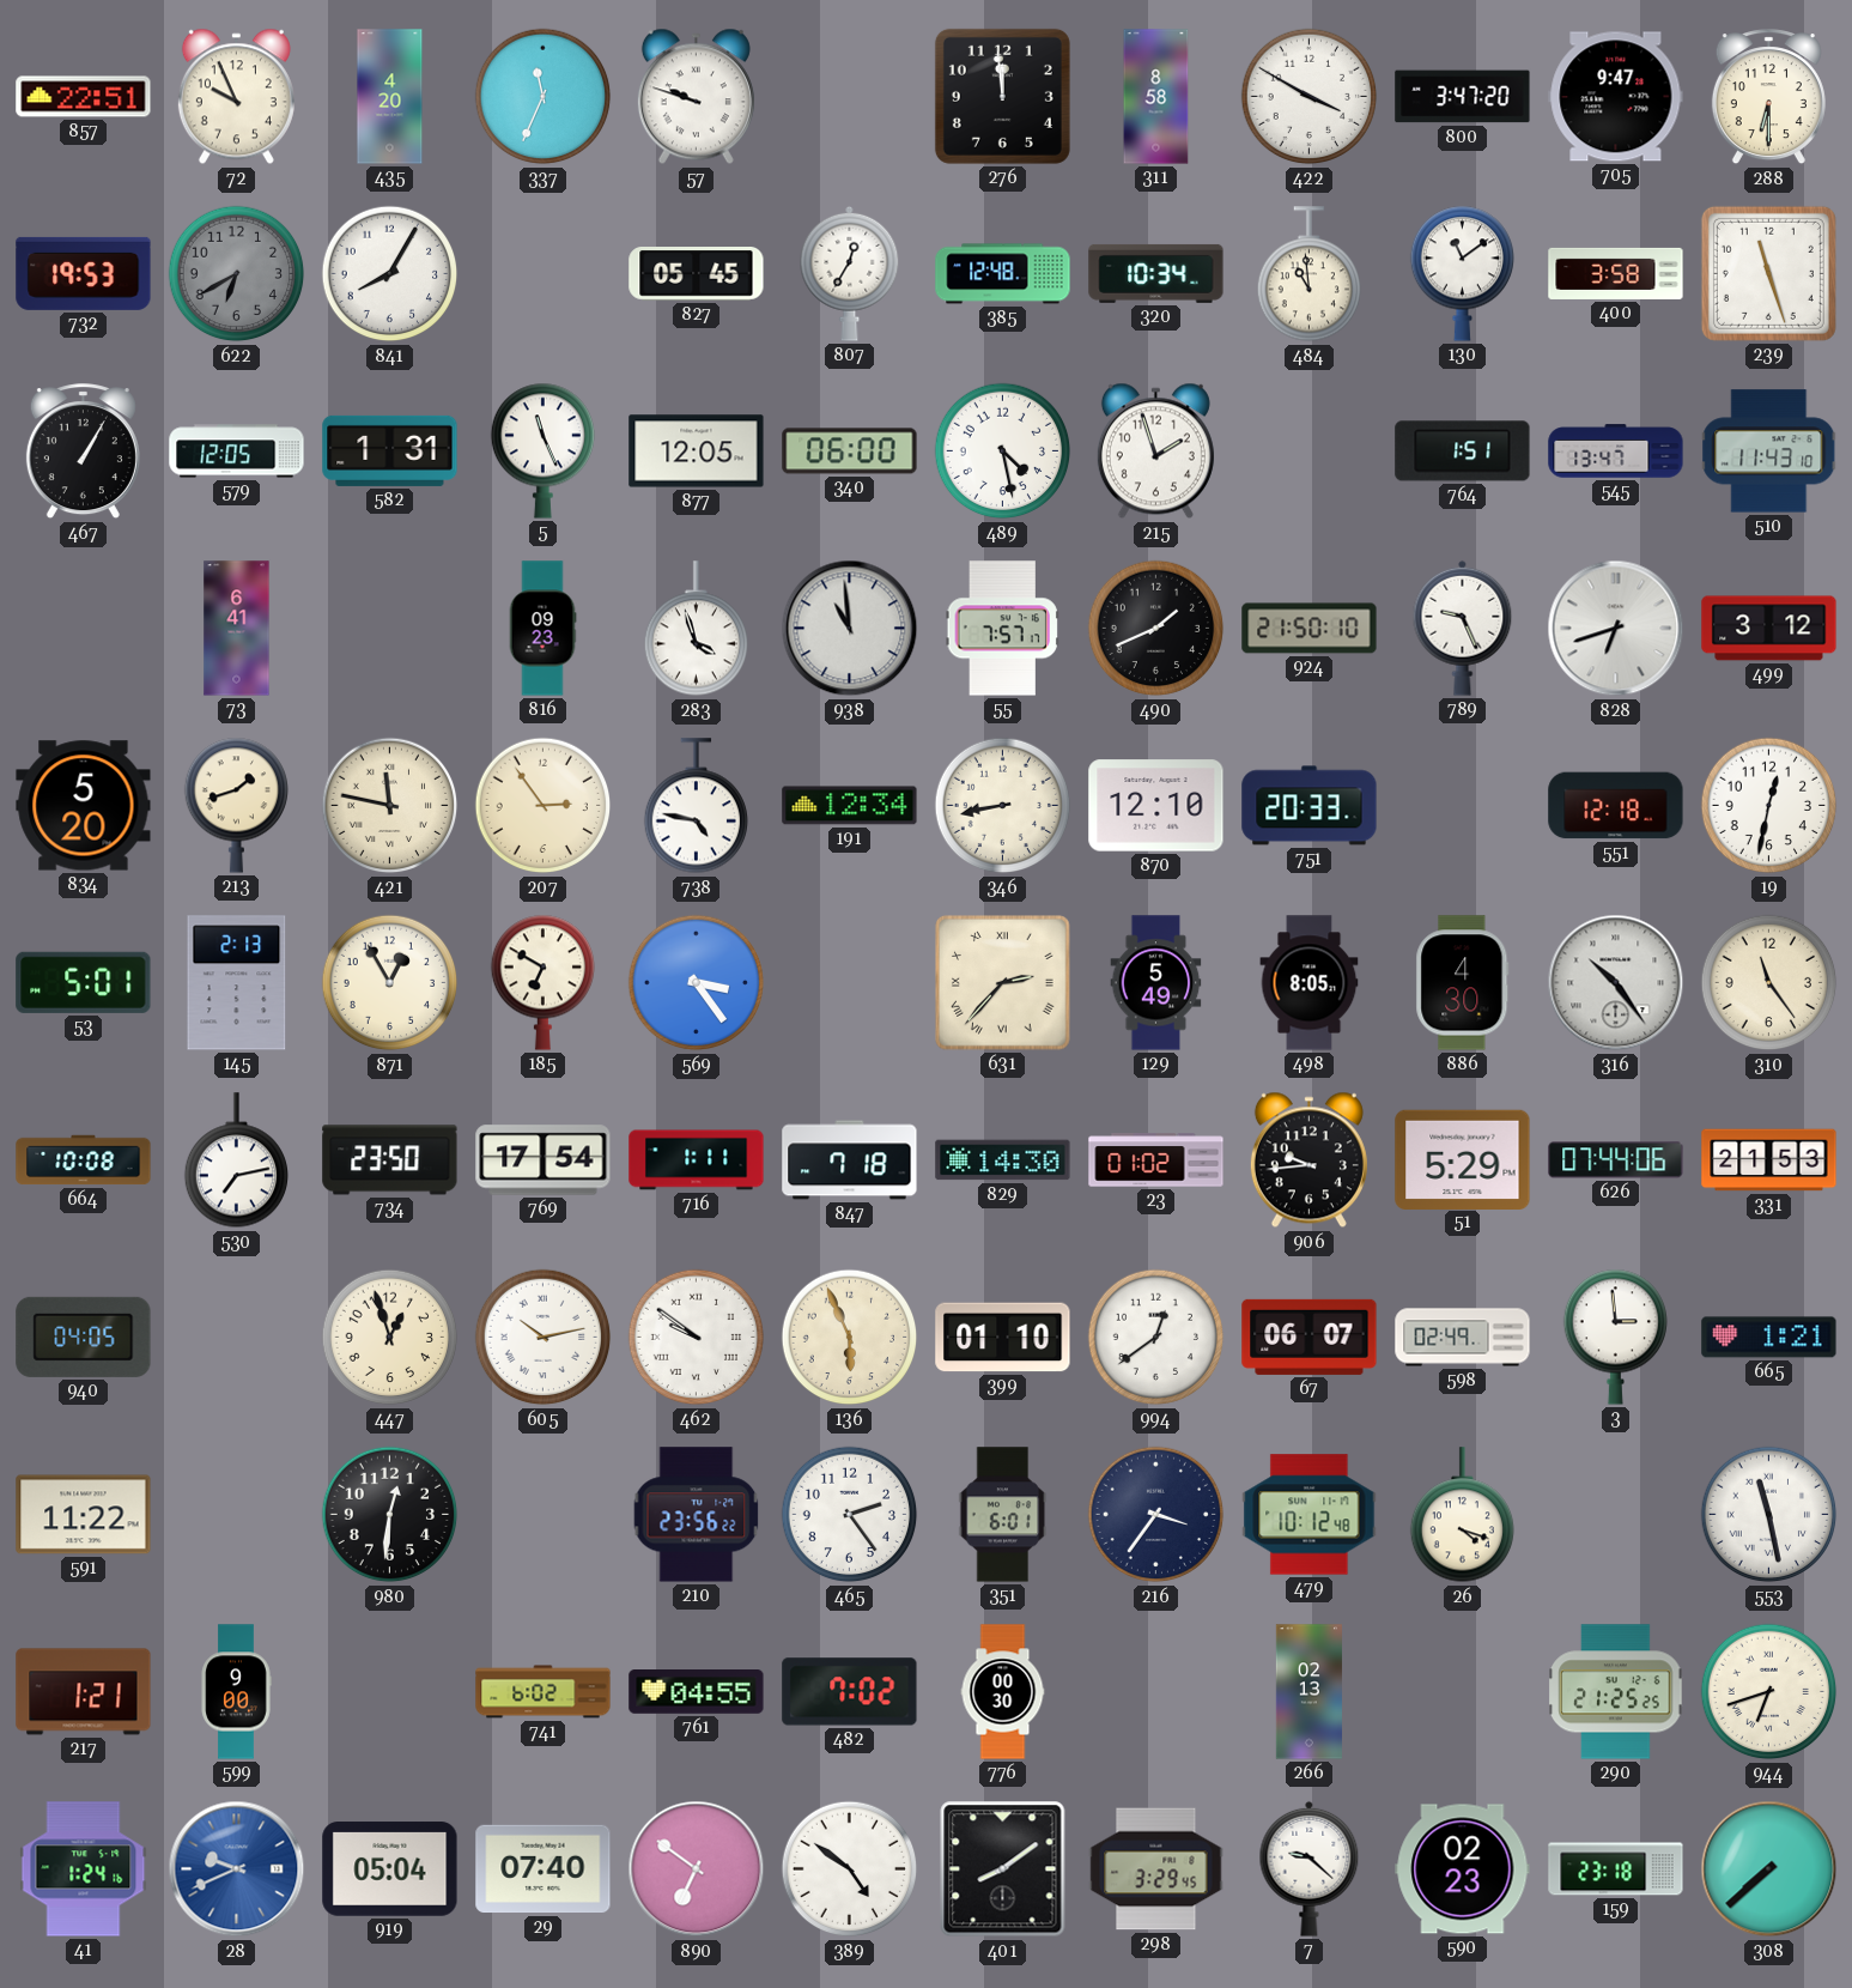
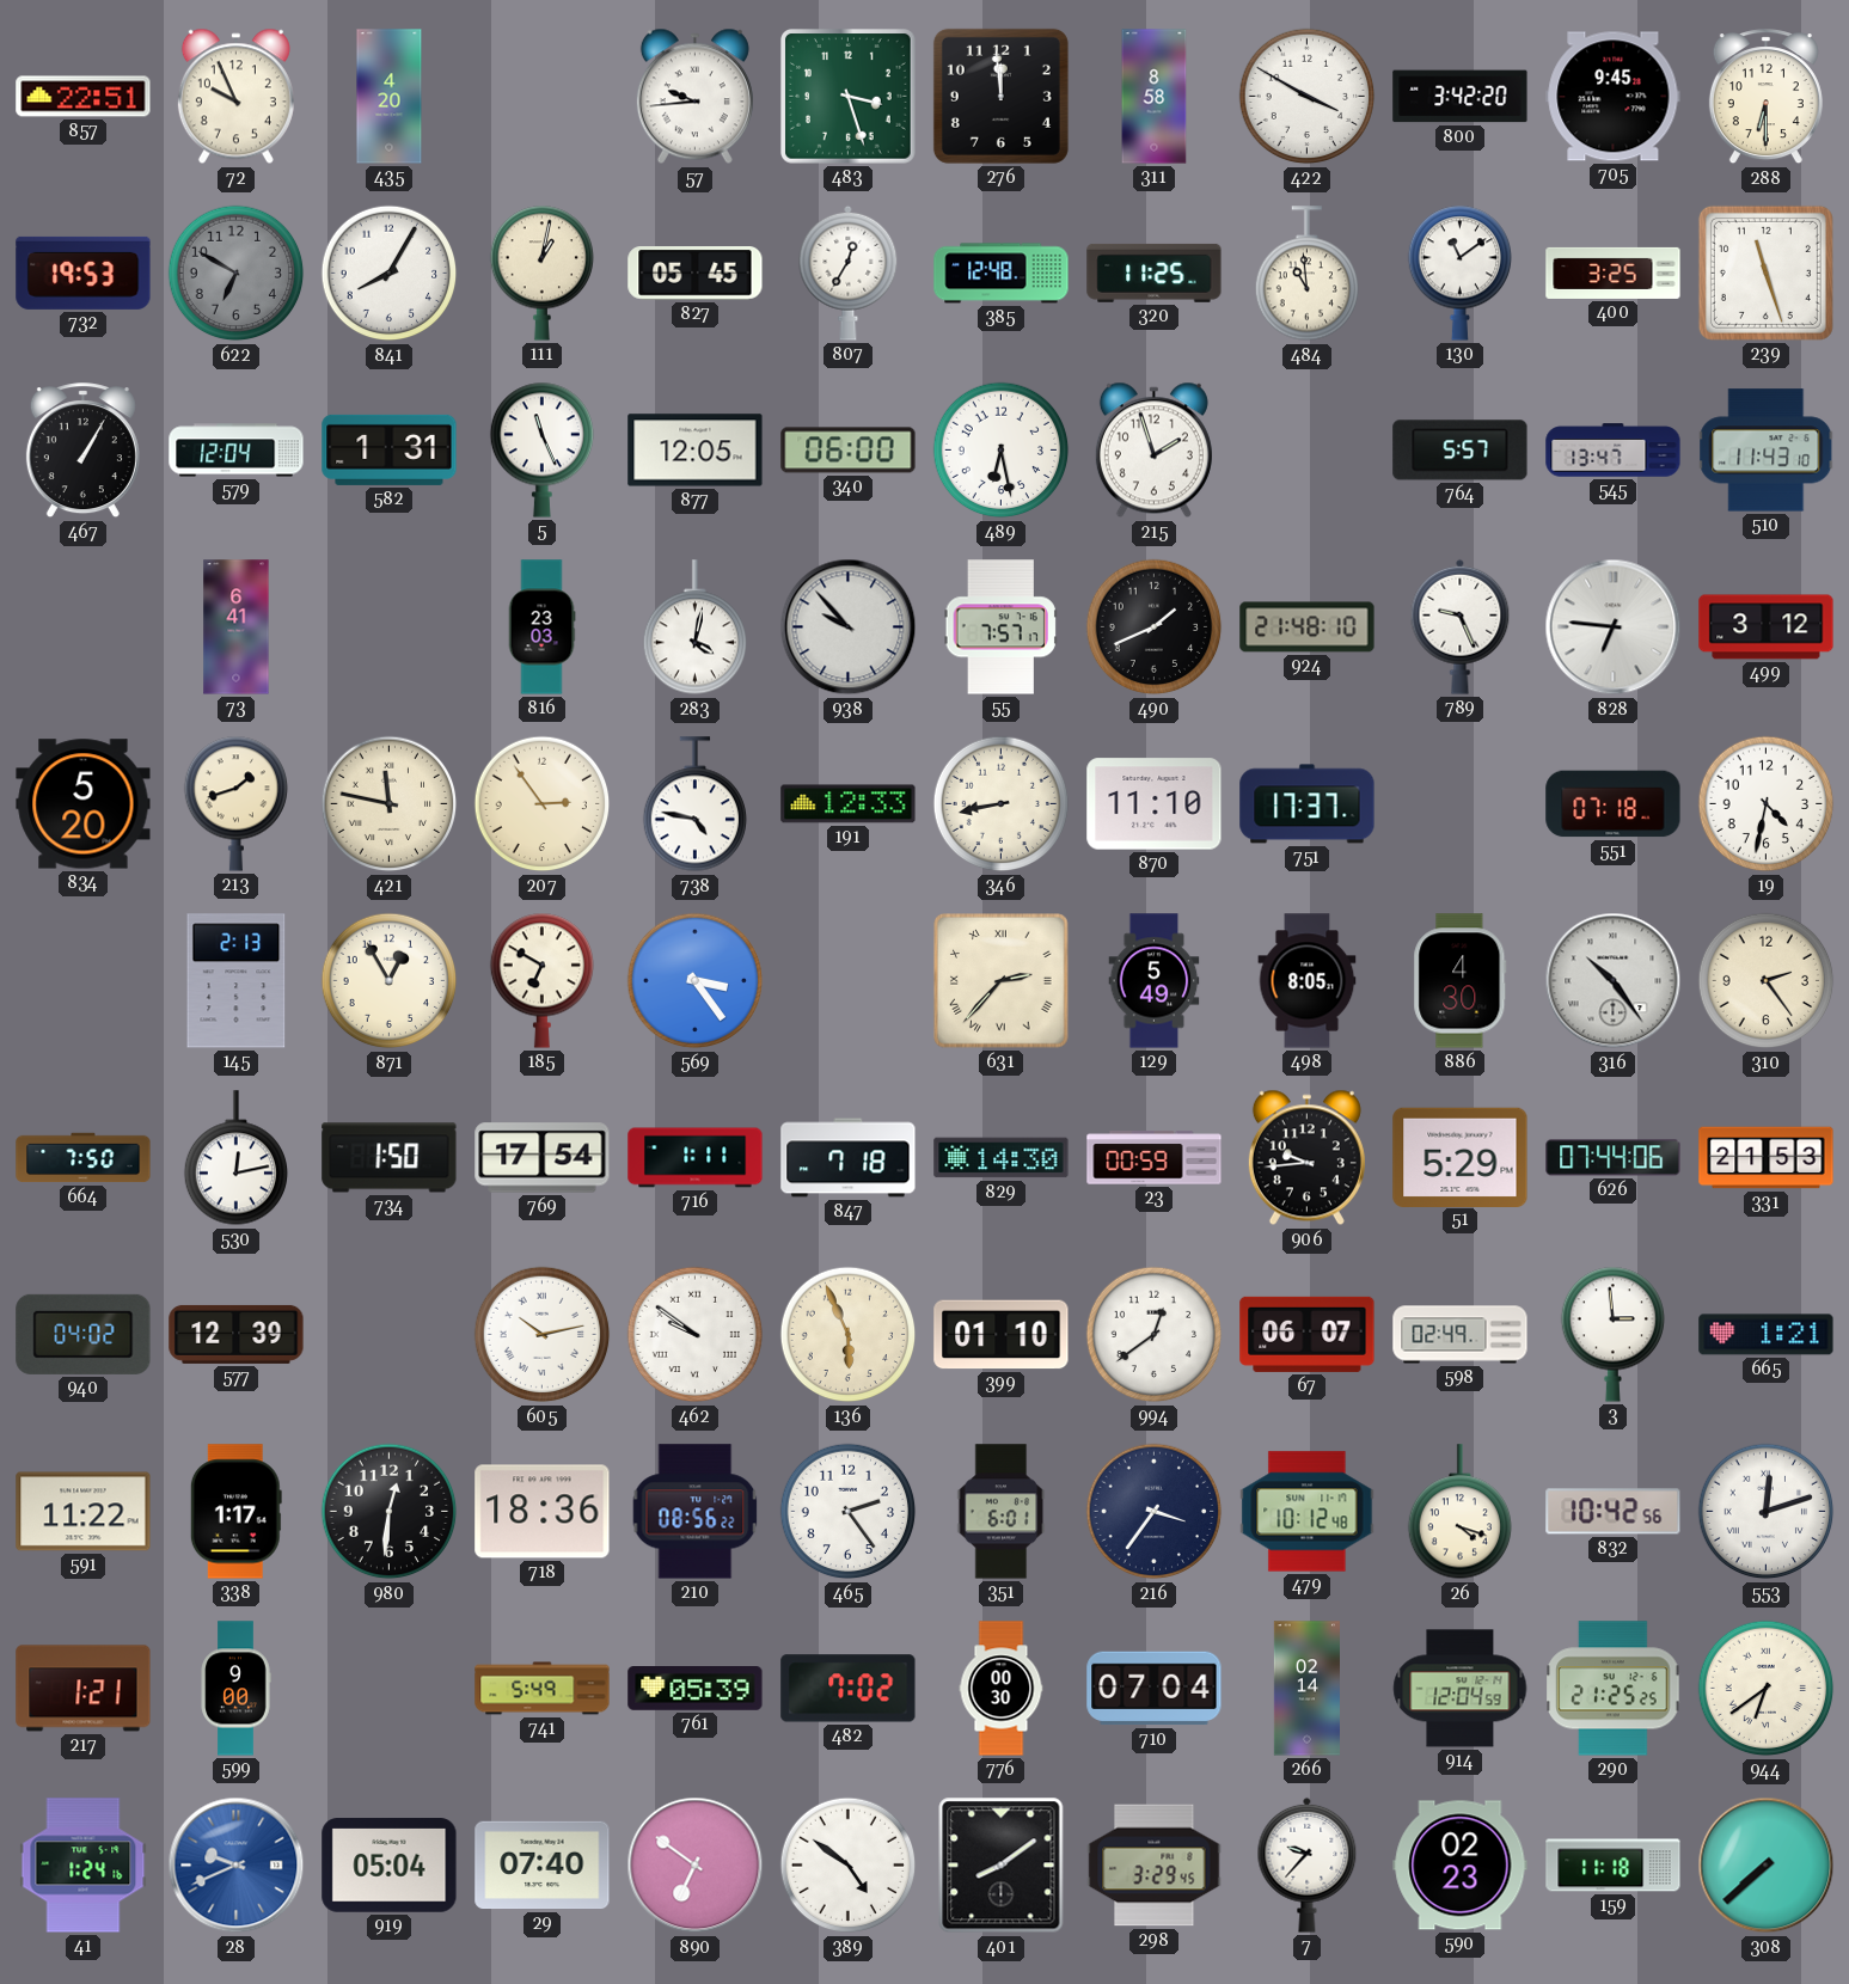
337: 11:34 -> none (544, 97)
57: 9:48 -> 9:44 (694, 97)
483: none -> 3:27 (849, 97)
800: 3:47 -> 3:42 (1461, 97)
705: 9:47 -> 9:45 (1614, 97)
622: 6:40 -> 6:50 (237, 274)
111: none -> 1:02 (541, 273)
320: 10:34 -> 11:25 (1155, 273)
400: 3:58 -> 3:25 (1614, 273)
579: 12:05 -> 12:04 (237, 451)
489: 4:28 -> 6:28 (1002, 451)
764: 1:51 -> 5:57 (1461, 451)
816: 09:23 -> 23:03 (541, 627)
283: 3:57 -> 4:02 (694, 627)
938: 10:59 -> 9:53 (849, 627)
924: 21:50 -> 21:48 (1308, 627)
828: 6:42 -> 6:46 (1614, 627)
191: 12:34 -> 12:33 (849, 804)
870: 12:10 -> 11:10 (1155, 804)
751: 20:33 -> 17:37 (1308, 804)
551: 12:18 -> 07:18 (1614, 804)
19: 12:32 -> 4:32 (1767, 804)
53: 5:01 -> none (84, 982)
310: 11:24 -> 2:24 (1767, 981)
664: 10:08 -> 7:50 (84, 1158)
530: 7:13 -> 12:13 (235, 1158)
734: 23:50 -> 1:50 (390, 1158)
23: 01:02 -> 00:59 (1155, 1158)
940: 04:05 -> 04:02 (84, 1334)
577: none -> 12:39 (237, 1334)
447: 12:57 -> none (390, 1338)
338: none -> 1:17 (235, 1512)
718: none -> 18:36 (543, 1512)
210: 23:56 -> 08:56 (696, 1512)
832: none -> 10:42 (1614, 1512)
553: 11:28 -> 12:12 (1767, 1512)
741: 6:02 -> 5:49 (543, 1689)
761: 04:55 -> 05:39 (696, 1689)
710: none -> 07:04 (1155, 1689)
266: 02:13 -> 02:14 (1306, 1689)
914: none -> 12:04 (1461, 1689)
944: 6:42 -> 6:39 (1767, 1689)
7: 9:22 -> 9:37 (1308, 1864)
159: 23:18 -> 11:18 (1614, 1866)
